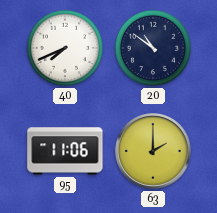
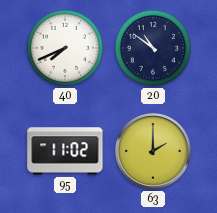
95: 11:06 -> 11:02 (65, 151)
